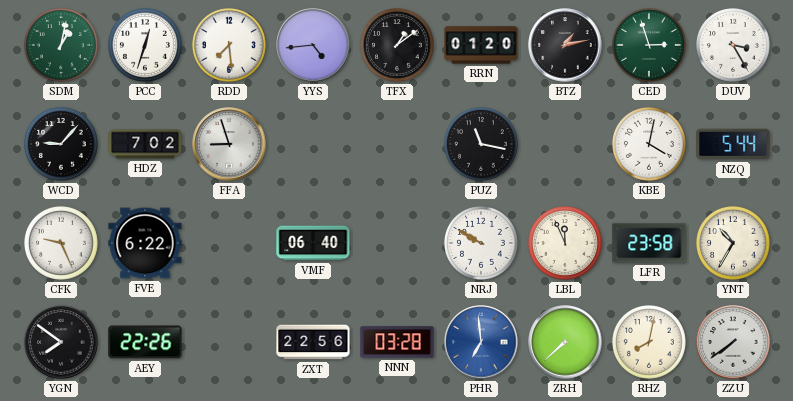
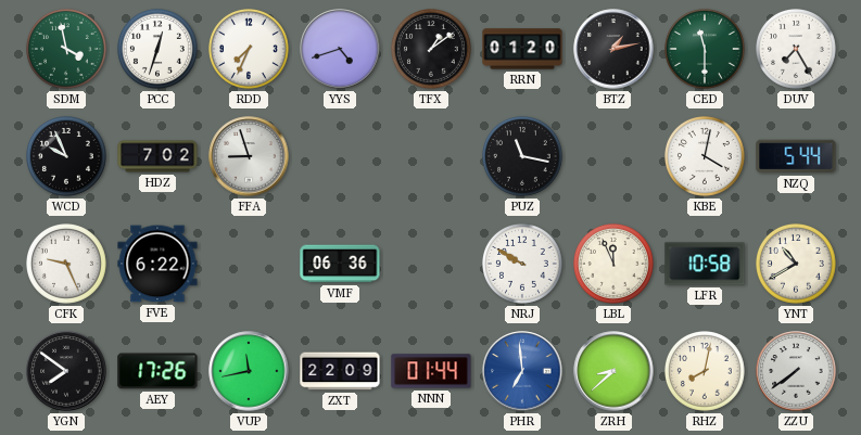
SDM: 1:02 -> 3:58 (67, 50)
RDD: 7:29 -> 7:34 (250, 50)
YYS: 4:44 -> 4:42 (340, 49)
CED: 2:57 -> 11:30 (706, 50)
DUV: 3:25 -> 7:25 (797, 50)
WCD: 9:07 -> 9:56 (67, 157)
VMF: 06:40 -> 06:36 (340, 264)
LFR: 23:58 -> 10:58 (705, 264)
YNT: 10:35 -> 10:40 (797, 265)
AEY: 22:26 -> 17:26 (157, 371)
VUP: none -> 11:43 (249, 371)
ZXT: 22:56 -> 22:09 (340, 371)
NNN: 03:28 -> 01:44 (431, 371)
ZRH: 7:38 -> 8:38 (613, 371)
